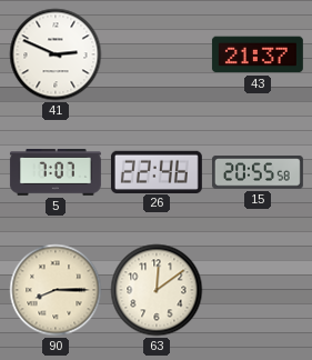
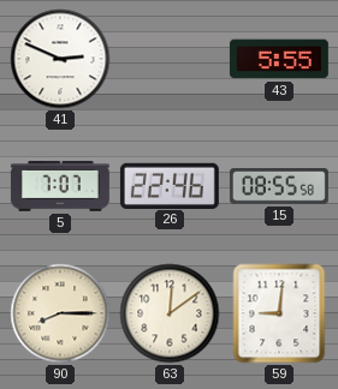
43: 21:37 -> 5:55 (279, 59)
15: 20:55 -> 08:55 (279, 186)
59: none -> 9:01 (279, 313)
